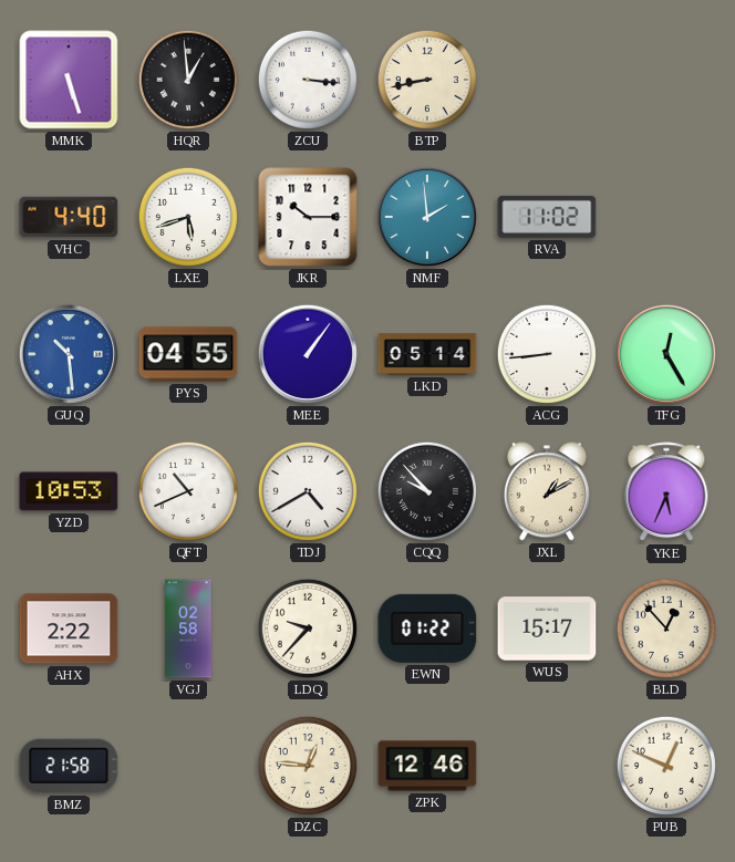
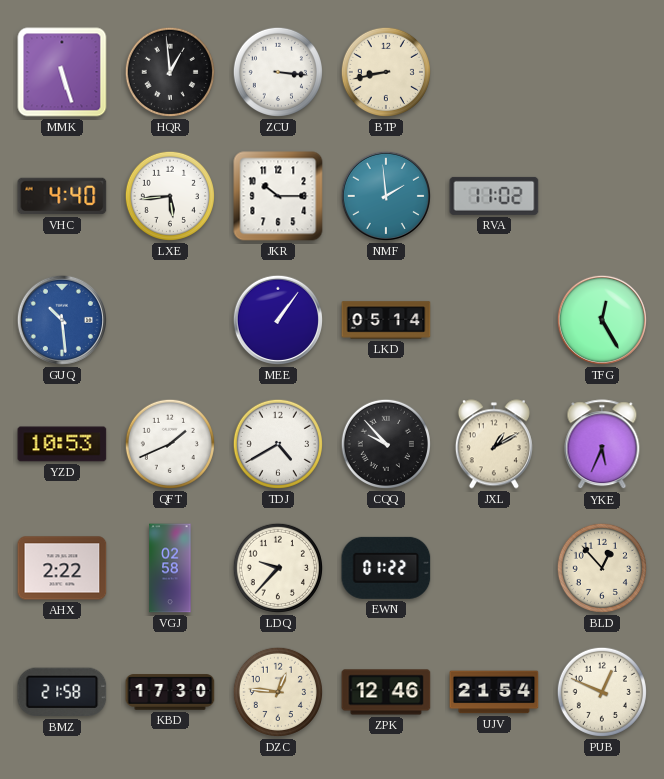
LXE: 5:42 -> 5:44 (170, 196)
PYS: 04:55 -> none (188, 354)
ACG: 8:44 -> none (547, 354)
QFT: 10:41 -> 1:41 (170, 444)
WUS: 15:17 -> none (547, 629)
KBD: none -> 17:30 (170, 692)
UJV: none -> 21:54 (494, 692)
